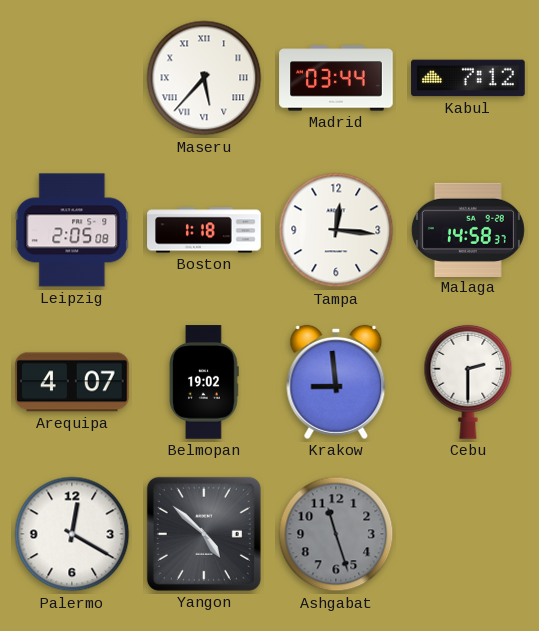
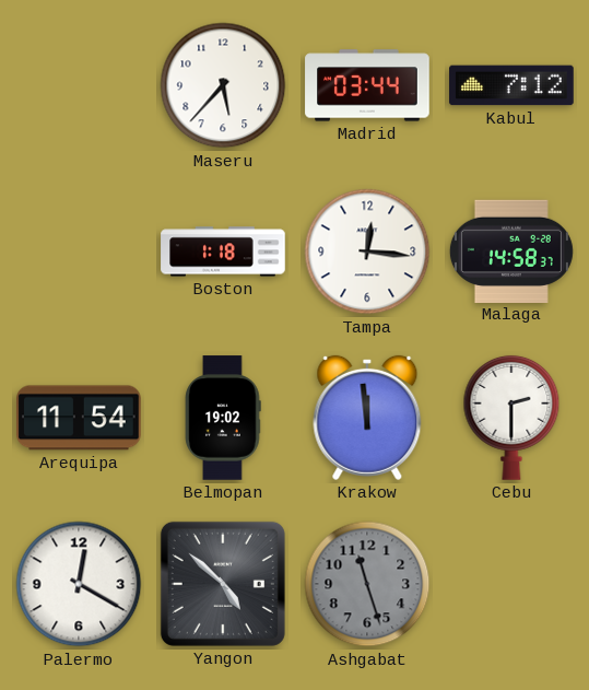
Maseru numerals: Roman -> Arabic (223, 85)
Leipzig: 2:05 -> none (72, 230)
Arequipa: 4:07 -> 11:54 (79, 418)
Krakow: 8:59 -> 11:59 (367, 418)
